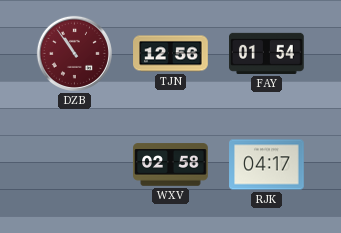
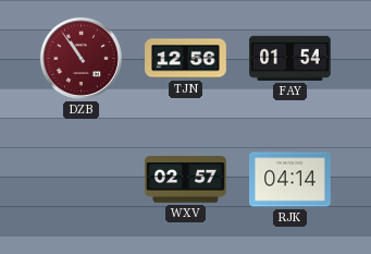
WXV: 02:58 -> 02:57 (186, 180)
RJK: 04:17 -> 04:14 (290, 180)
